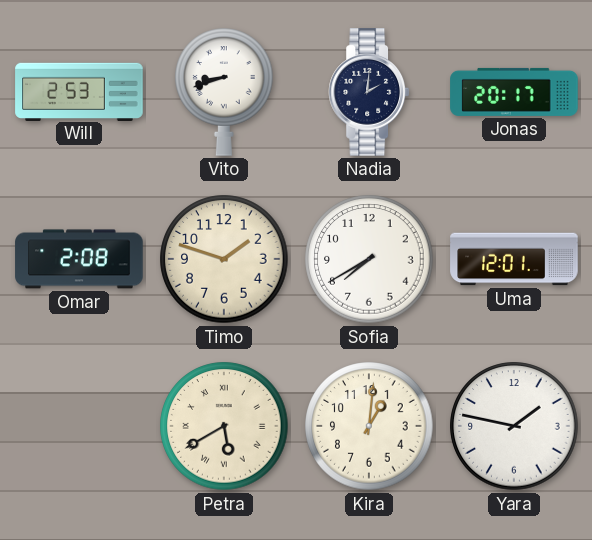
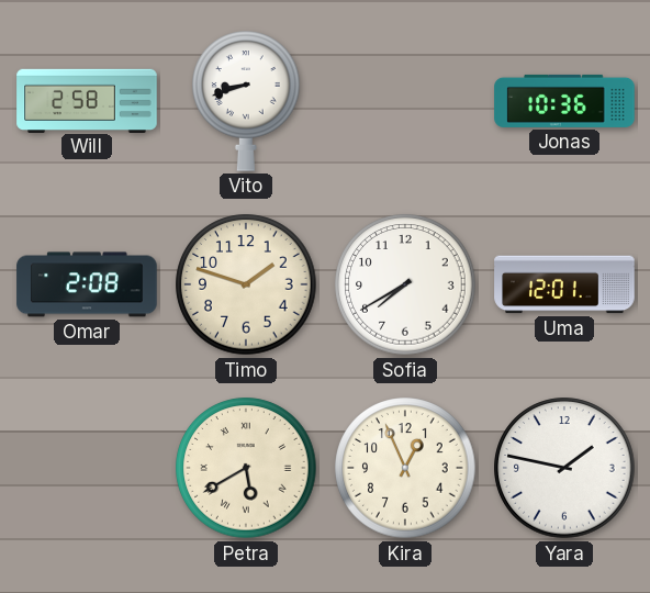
Will: 2:53 -> 2:58 (87, 100)
Nadia: 2:01 -> none (368, 92)
Jonas: 20:17 -> 10:36 (564, 101)
Kira: 1:01 -> 12:56 (405, 468)
